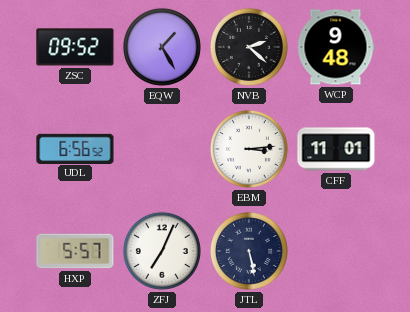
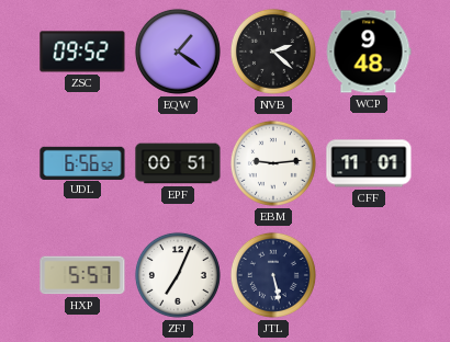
EQW: 1:25 -> 1:21 (178, 52)
EPF: none -> 00:51 (178, 163)
EBM: 3:14 -> 9:14 (273, 163)
